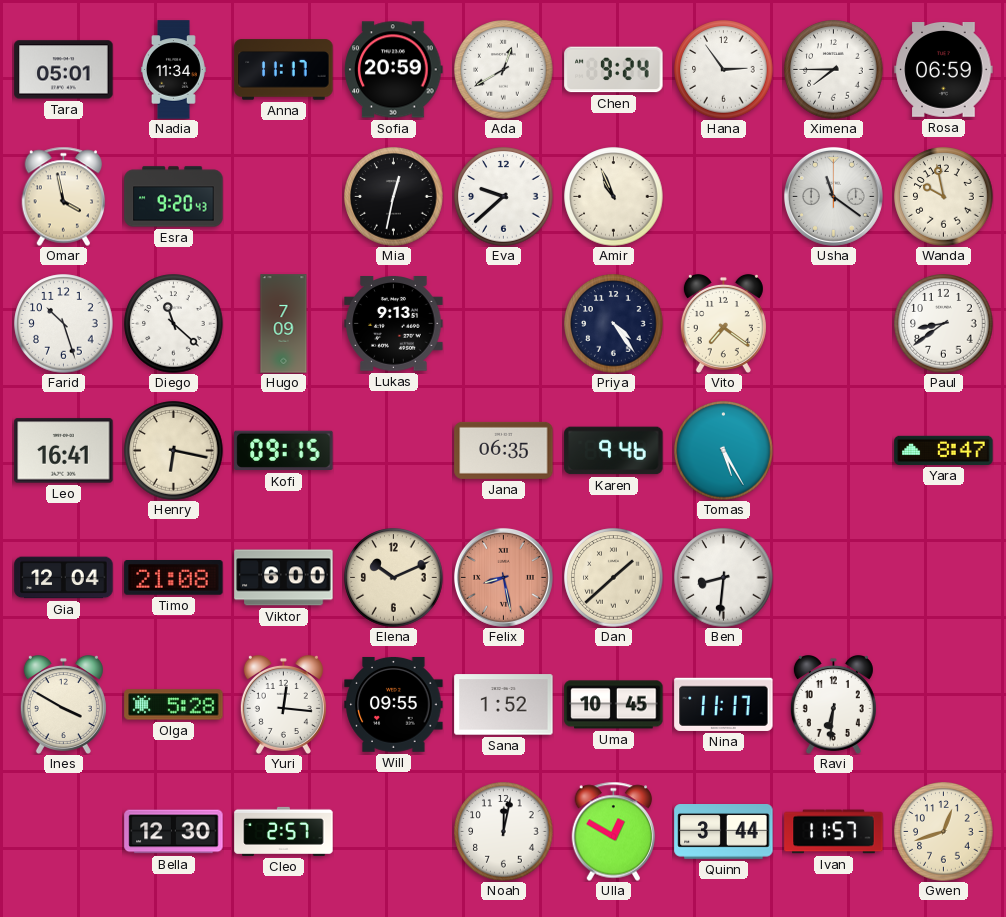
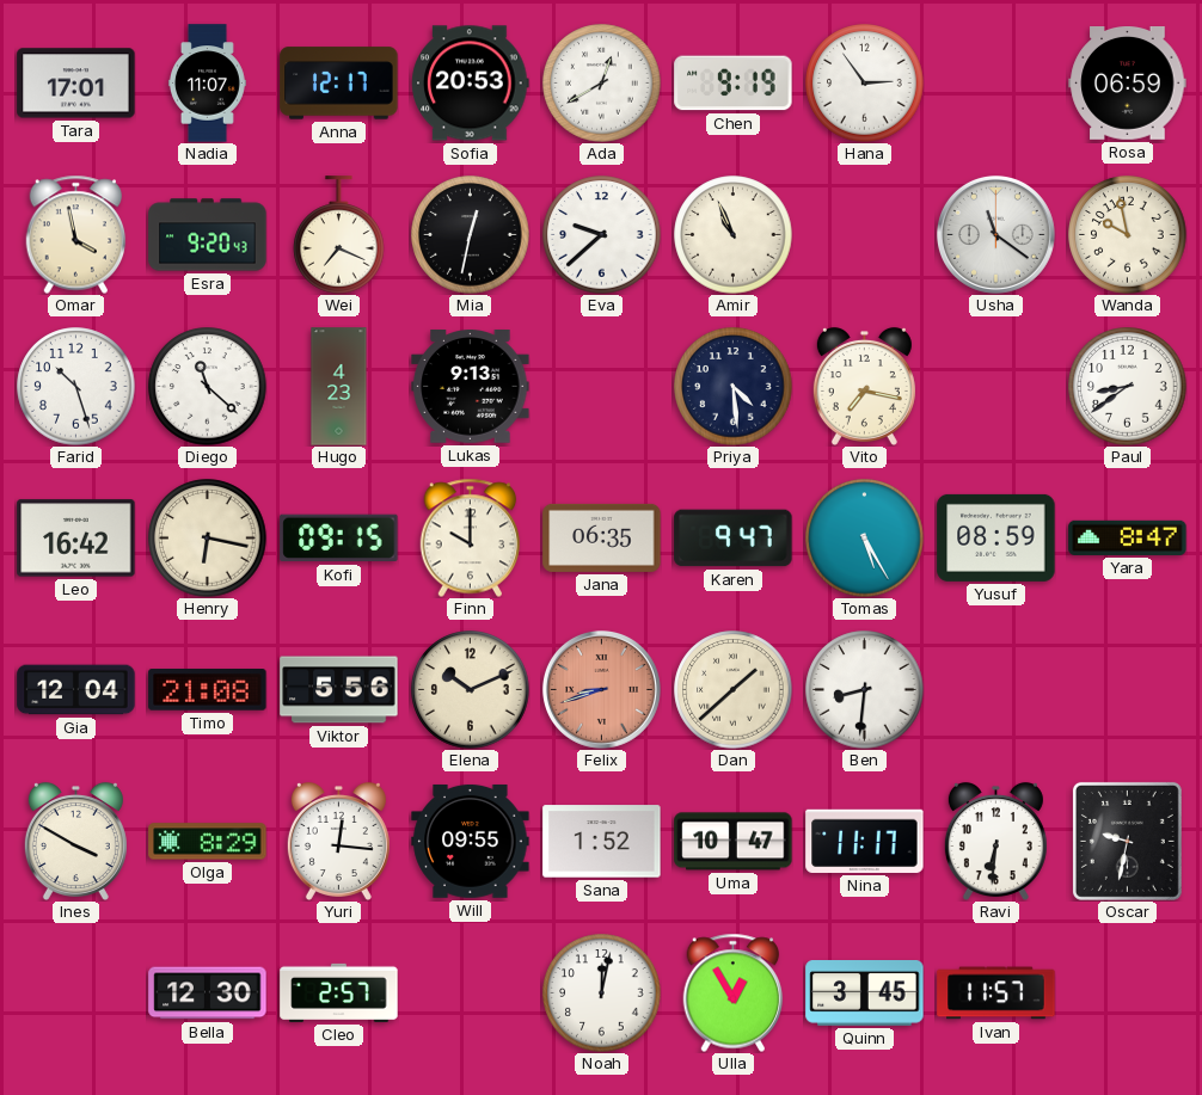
Tara: 05:01 -> 17:01 (76, 84)
Nadia: 11:34 -> 11:07 (207, 84)
Anna: 11:17 -> 12:17 (339, 84)
Sofia: 20:59 -> 20:53 (471, 84)
Chen: 9:24 -> 9:19 (734, 84)
Ximena: 7:45 -> none (834, 70)
Wei: none -> 7:19 (339, 235)
Hugo: 7:09 -> 4:23 (339, 387)
Priya: 4:24 -> 4:29 (734, 387)
Vito: 7:21 -> 7:17 (864, 386)
Leo: 16:41 -> 16:42 (76, 539)
Finn: none -> 10:00 (471, 537)
Karen: 9:46 -> 9:47 (734, 539)
Yusuf: none -> 08:59 (996, 537)
Viktor: 6:00 -> 5:56 (339, 690)
Felix: 8:28 -> 8:42 (601, 689)
Olga: 5:28 -> 8:29 (208, 842)
Uma: 10:45 -> 10:47 (734, 842)
Oscar: none -> 9:32 (1127, 841)
Ulla: 12:50 -> 12:55 (734, 992)
Quinn: 3:44 -> 3:45 (865, 994)
Gwen: 12:42 -> none (944, 832)
